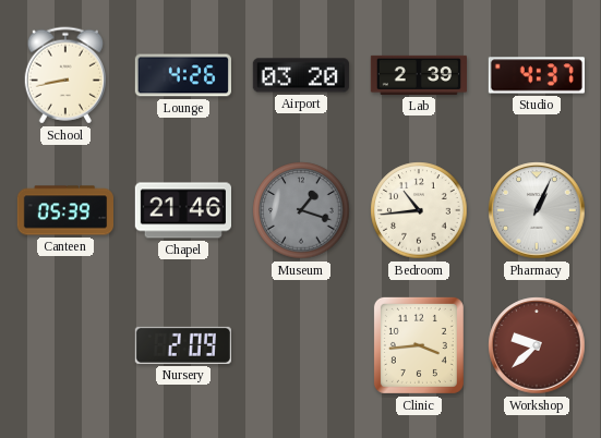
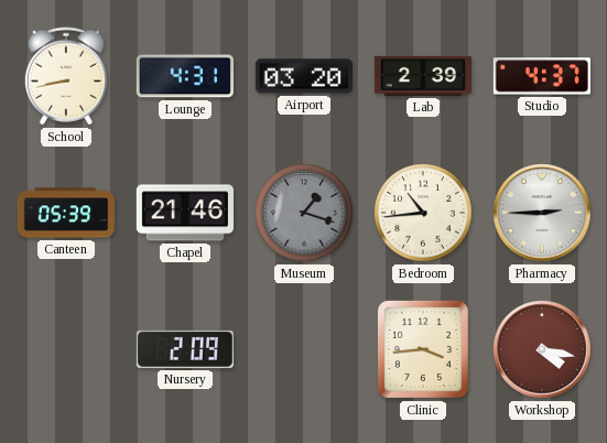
Lounge: 4:26 -> 4:31 (185, 76)
Pharmacy: 1:04 -> 2:45 (542, 213)
Workshop: 9:38 -> 4:17 (542, 349)
